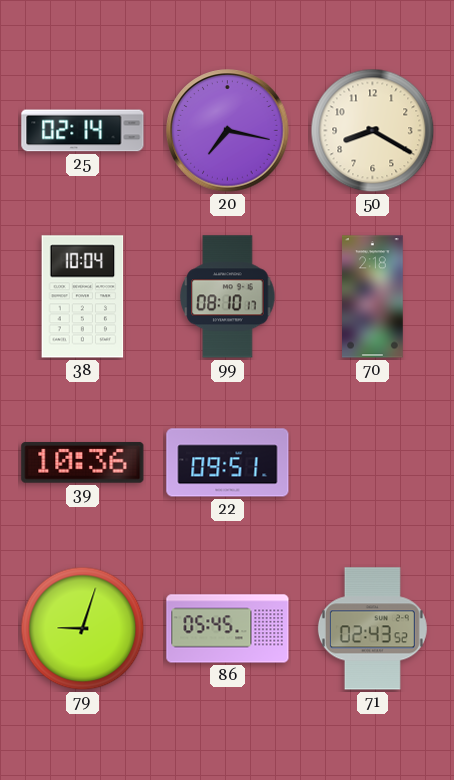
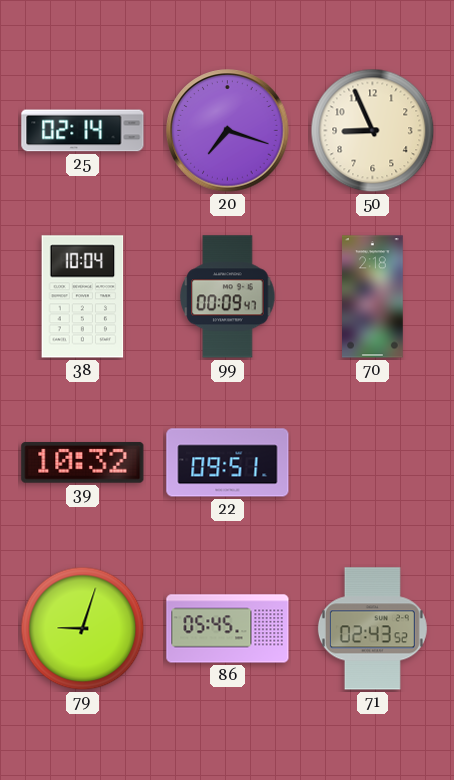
20: 7:17 -> 7:18 (228, 131)
50: 8:20 -> 8:56 (373, 131)
99: 08:10 -> 00:09 (228, 297)
39: 10:36 -> 10:32 (83, 462)
